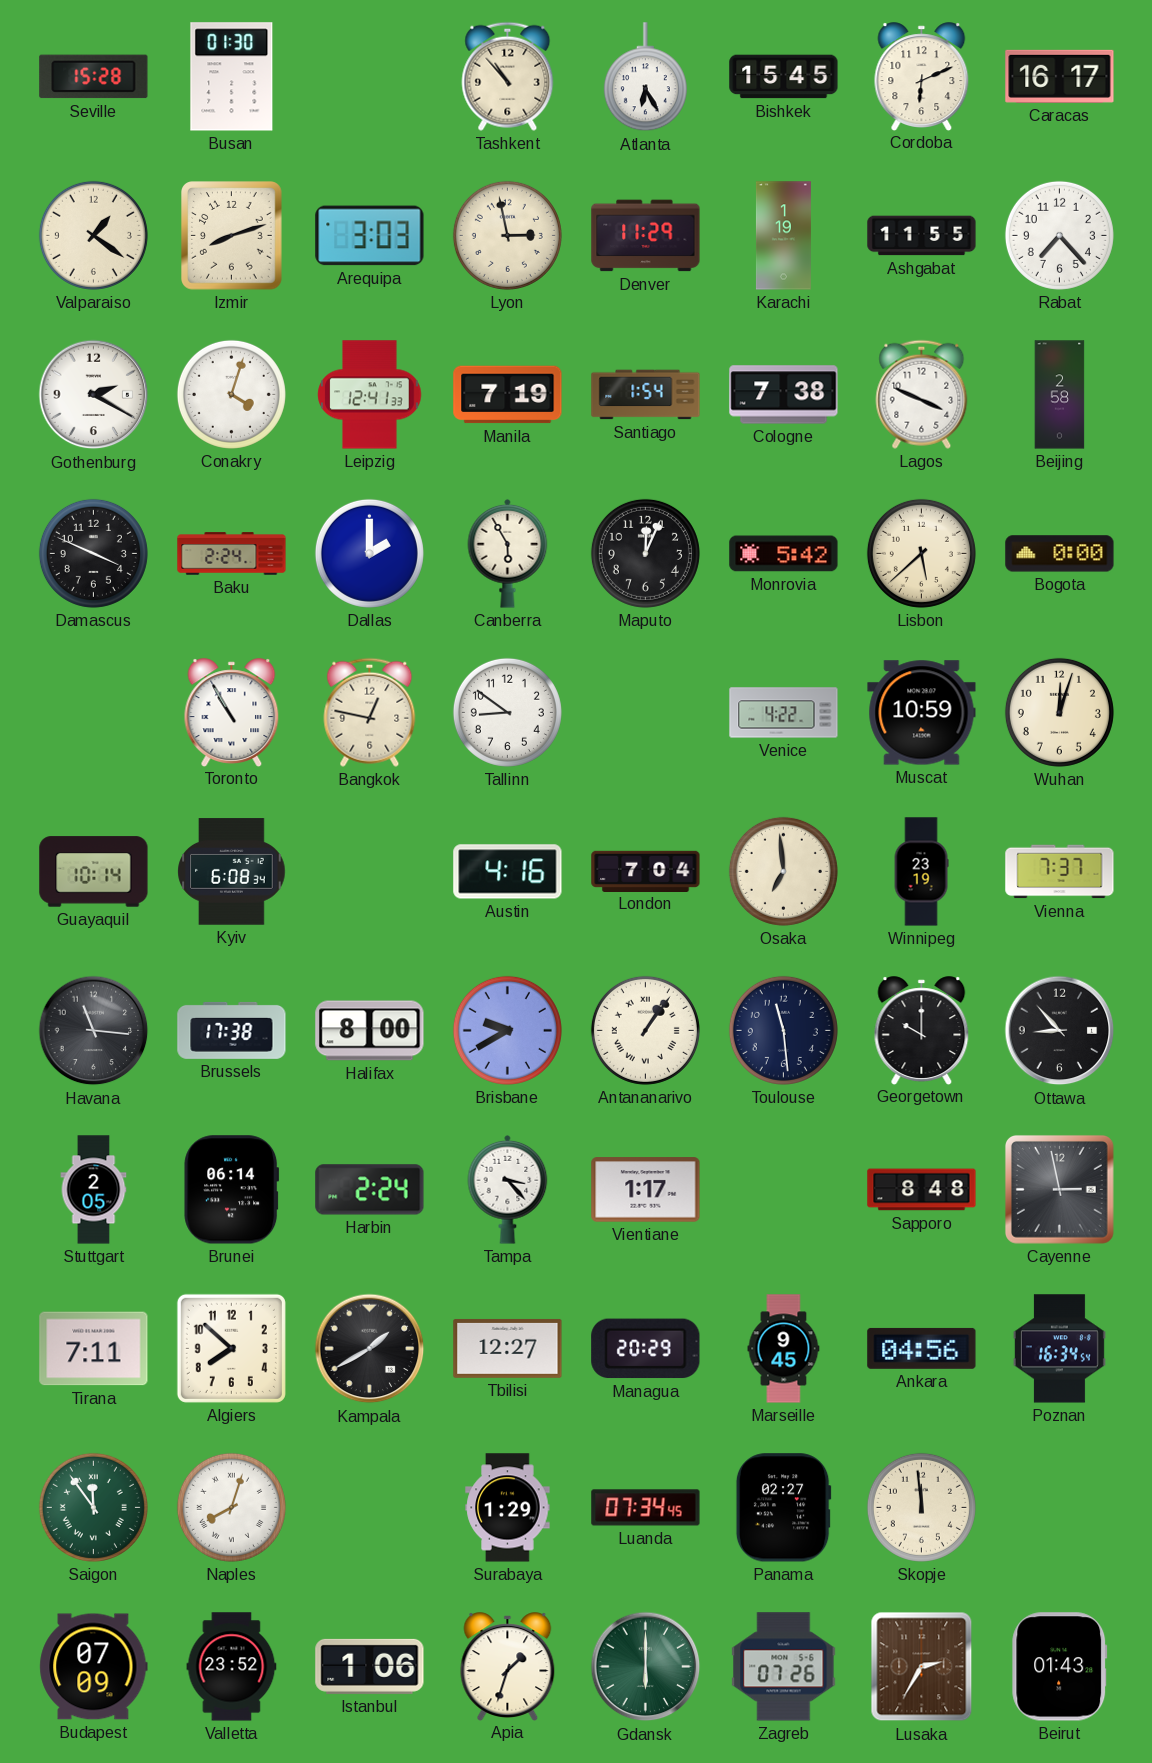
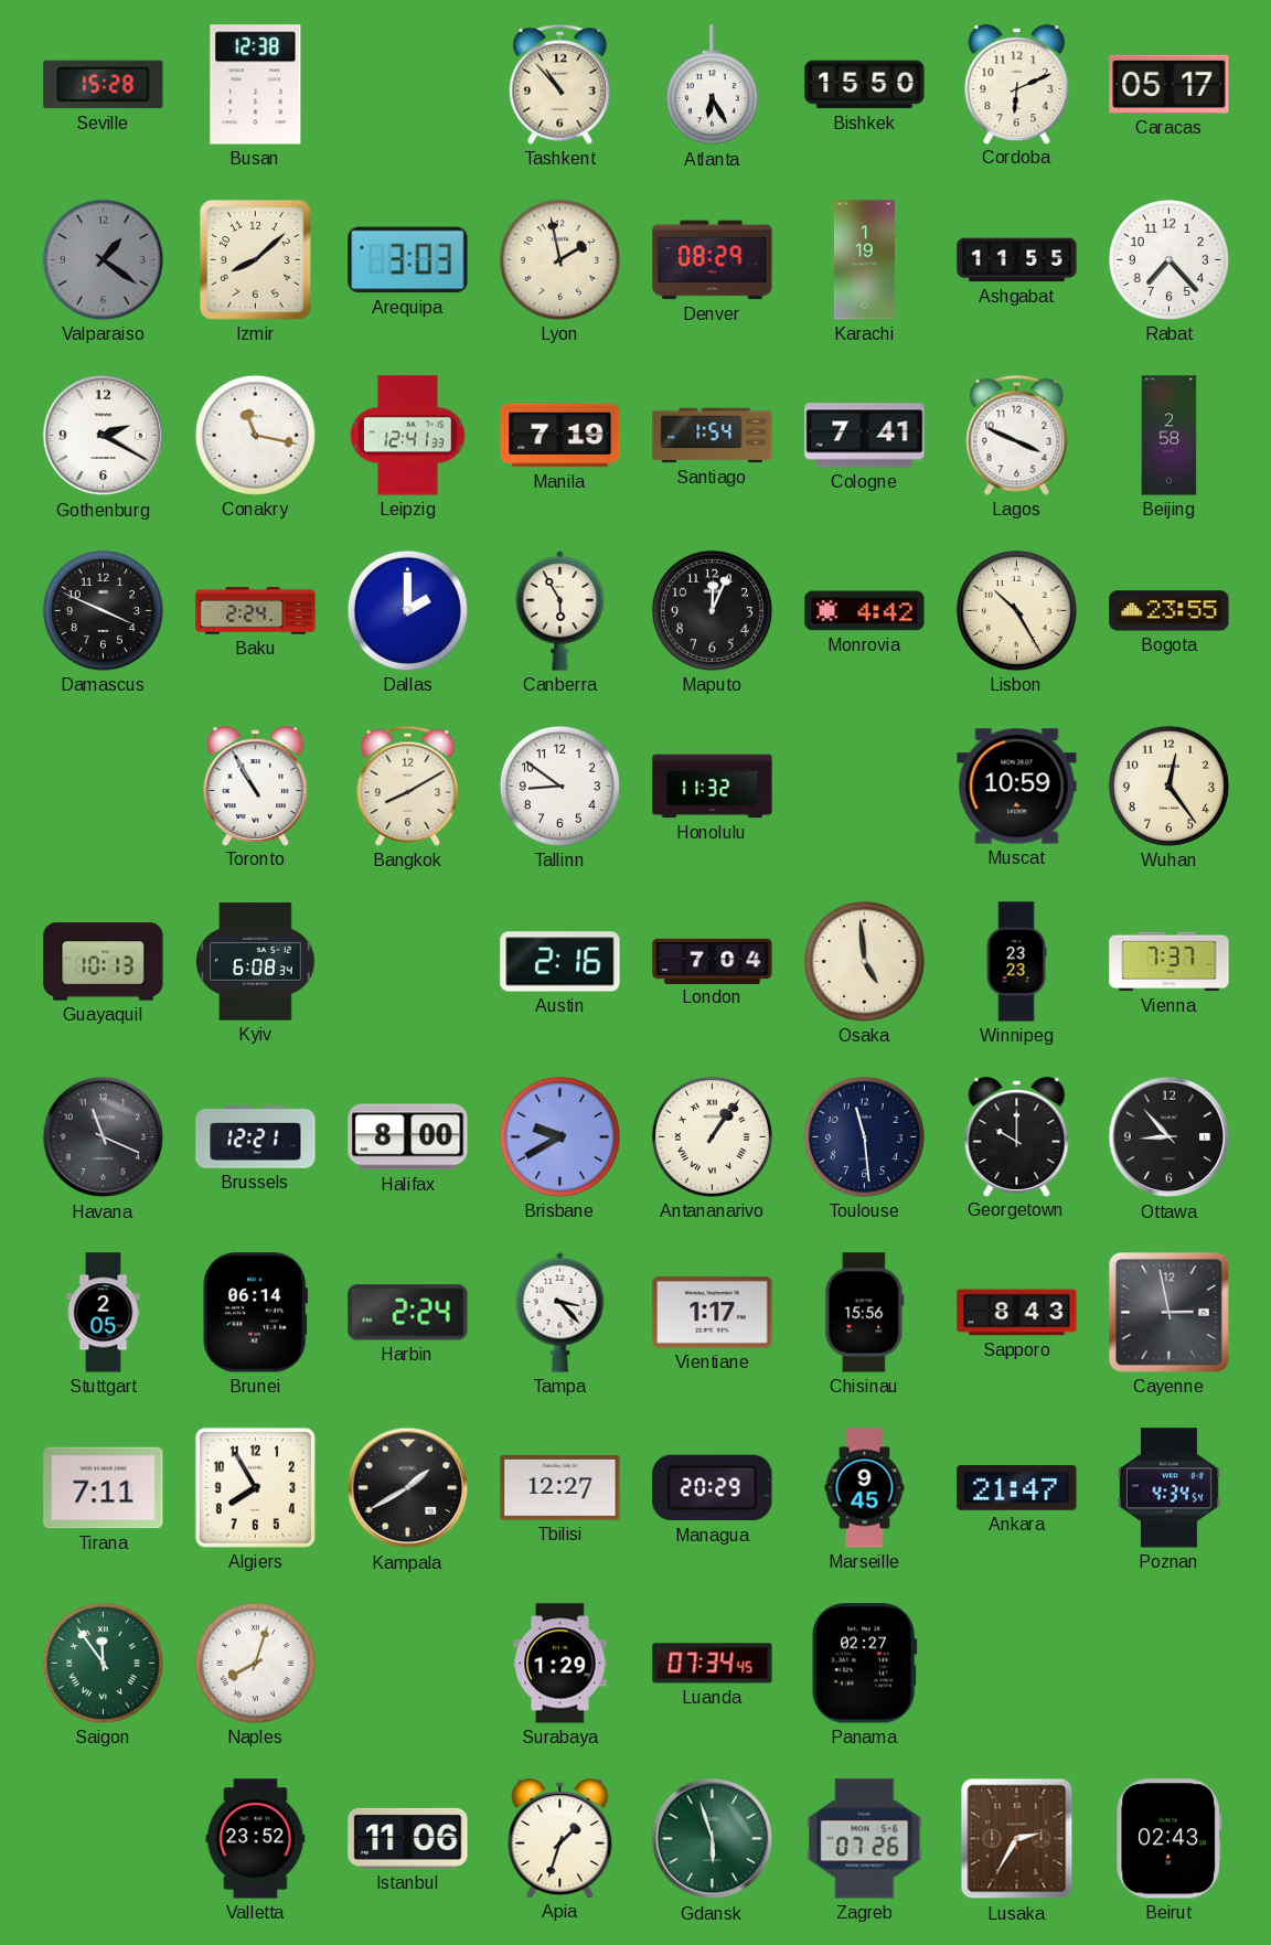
Busan: 01:30 -> 12:38 (256, 85)
Bishkek: 15:45 -> 15:50 (865, 85)
Caracas: 16:17 -> 05:17 (1169, 84)
Valparaiso dial: cream -> grey (103, 259)
Izmir: 8:12 -> 8:08 (256, 260)
Lyon: 2:58 -> 1:58 (559, 259)
Denver: 11:29 -> 08:29 (713, 260)
Conakry: 4:03 -> 11:17 (255, 435)
Cologne: 7:38 -> 7:41 (865, 436)
Monrovia: 5:42 -> 4:42 (865, 611)
Lisbon: 5:38 -> 10:25 (1016, 610)
Bogota: 0:00 -> 23:55 (1169, 611)
Bangkok: 12:47 -> 8:10 (408, 786)
Honolulu: none -> 11:32 (713, 787)
Venice: 4:22 -> none (784, 713)
Wuhan: 12:03 -> 12:24 (1168, 786)
Guayaquil: 10:14 -> 10:13 (104, 962)
Austin: 4:16 -> 2:16 (560, 962)
Osaka: 6:59 -> 4:59 (864, 961)
Winnipeg: 23:19 -> 23:23 (1016, 962)
Havana: 11:16 -> 11:19 (104, 1137)
Brussels: 17:38 -> 12:21 (256, 1136)
Chisinau: none -> 15:56 (865, 1313)
Sapporo: 8:48 -> 8:43 (1017, 1313)
Algiers: 7:52 -> 7:55 (255, 1487)
Ankara: 04:56 -> 21:47 (1017, 1487)
Poznan: 16:34 -> 4:34 (1168, 1488)
Skopje: 11:59 -> none (921, 1507)
Budapest: 07:09 -> none (94, 1667)
Istanbul: 1:06 -> 11:06 (408, 1838)
Gdansk: 6:00 -> 5:57 (713, 1839)
Beirut: 01:43 -> 02:43 (1169, 1839)
